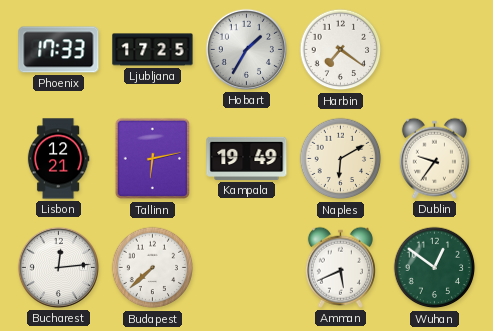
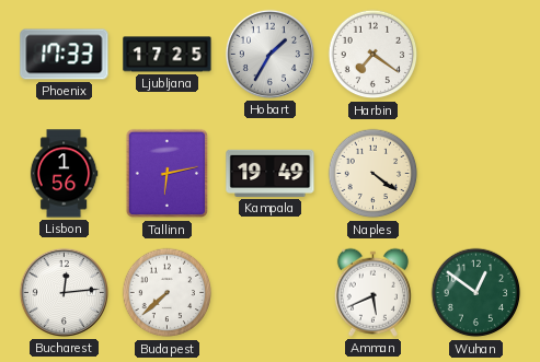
Lisbon: 12:21 -> 1:56 (64, 174)
Naples: 6:10 -> 4:21 (374, 174)
Dublin: 9:36 -> none (434, 158)
